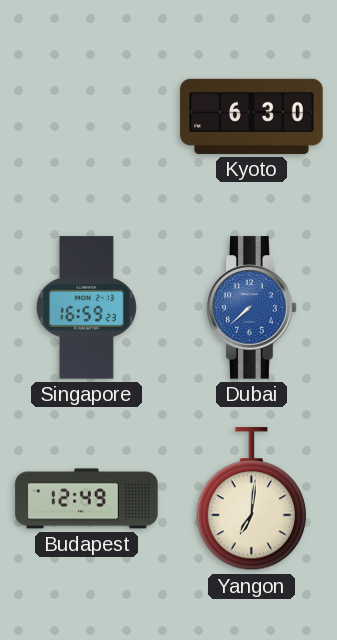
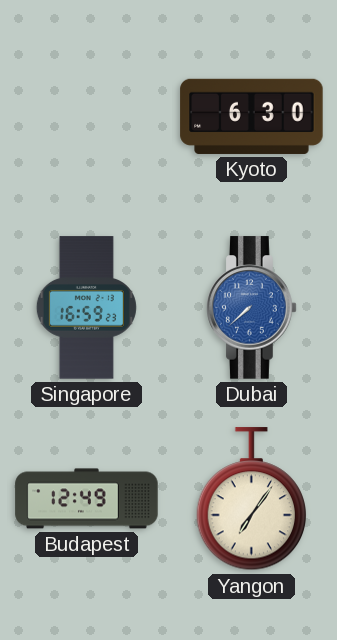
Yangon: 7:01 -> 7:06 (252, 499)
